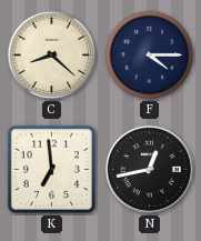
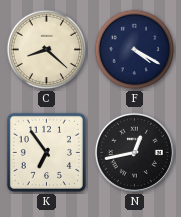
F: 4:15 -> 4:20 (135, 50)
K: 6:59 -> 6:54 (46, 152)
